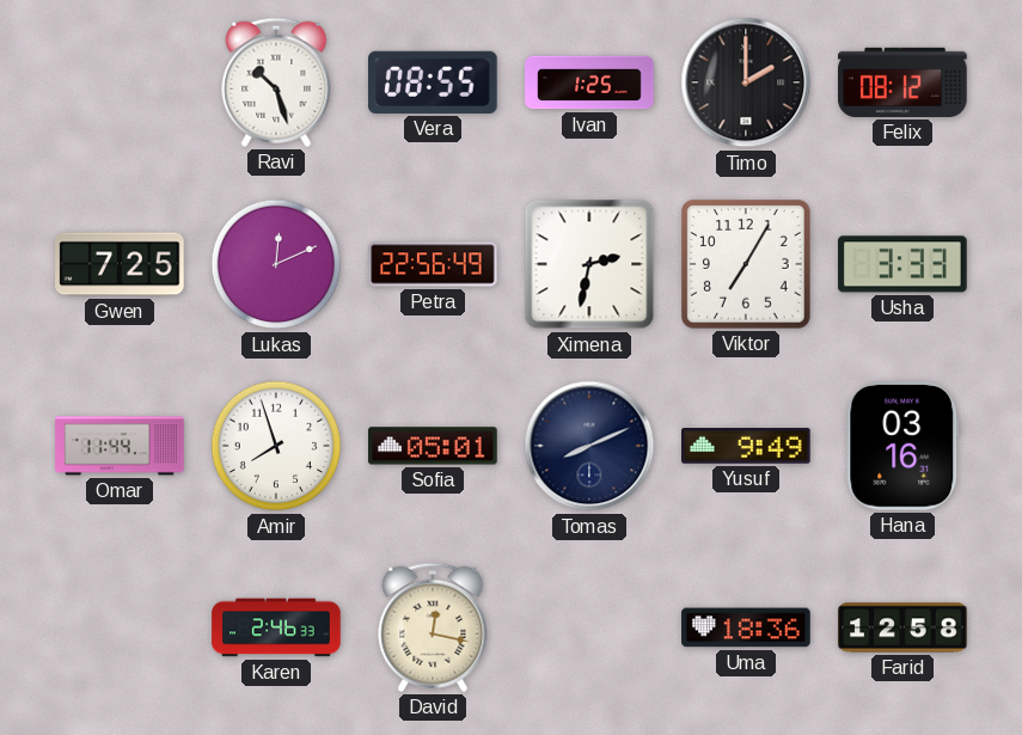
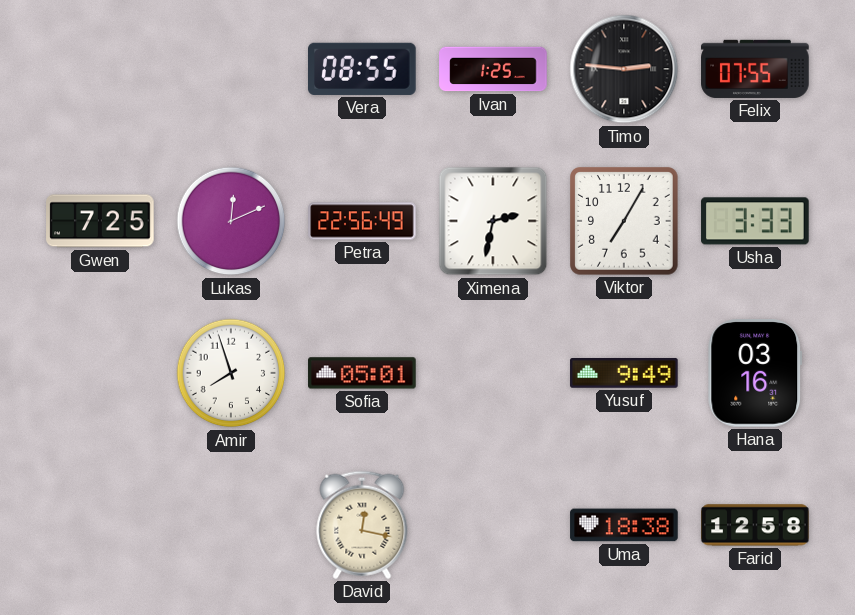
Ravi: 10:27 -> none (276, 82)
Timo: 2:00 -> 2:46 (624, 69)
Felix: 08:12 -> 07:55 (755, 69)
Omar: 11:44 -> none (120, 446)
Tomas: 8:11 -> none (589, 446)
Karen: 2:46 -> none (276, 627)
Uma: 18:36 -> 18:38 (624, 525)
